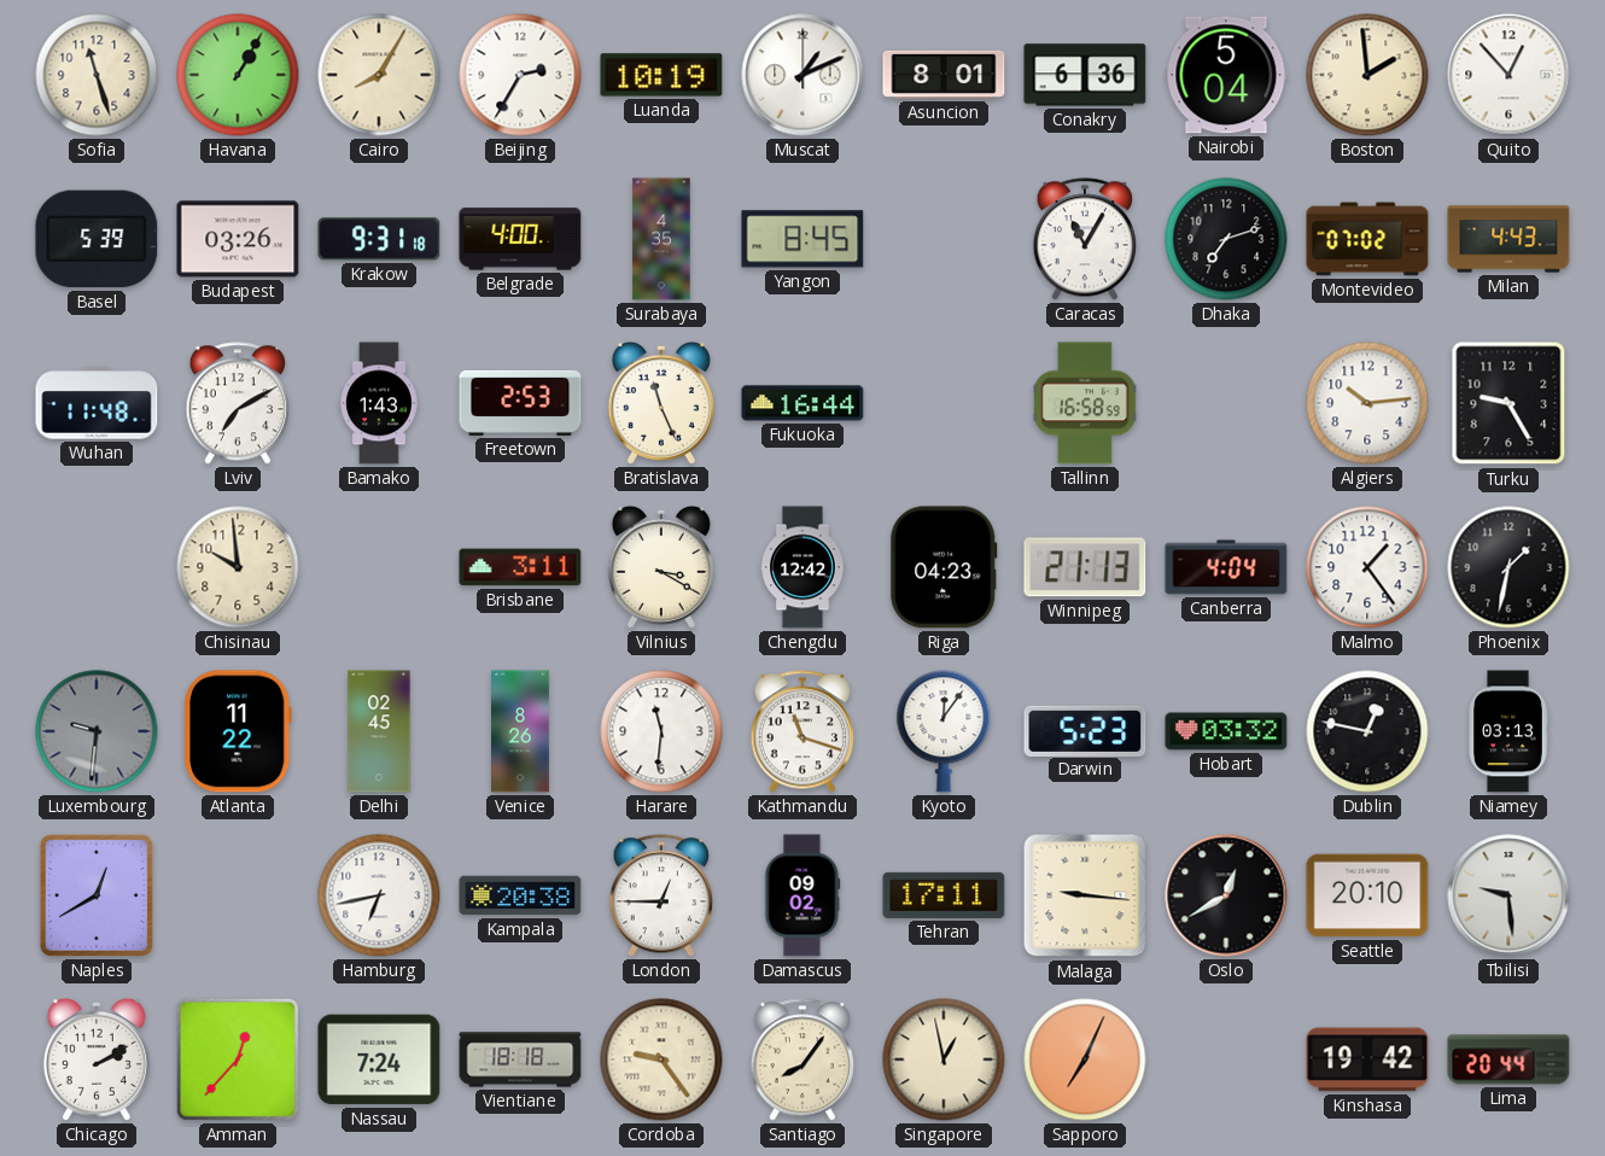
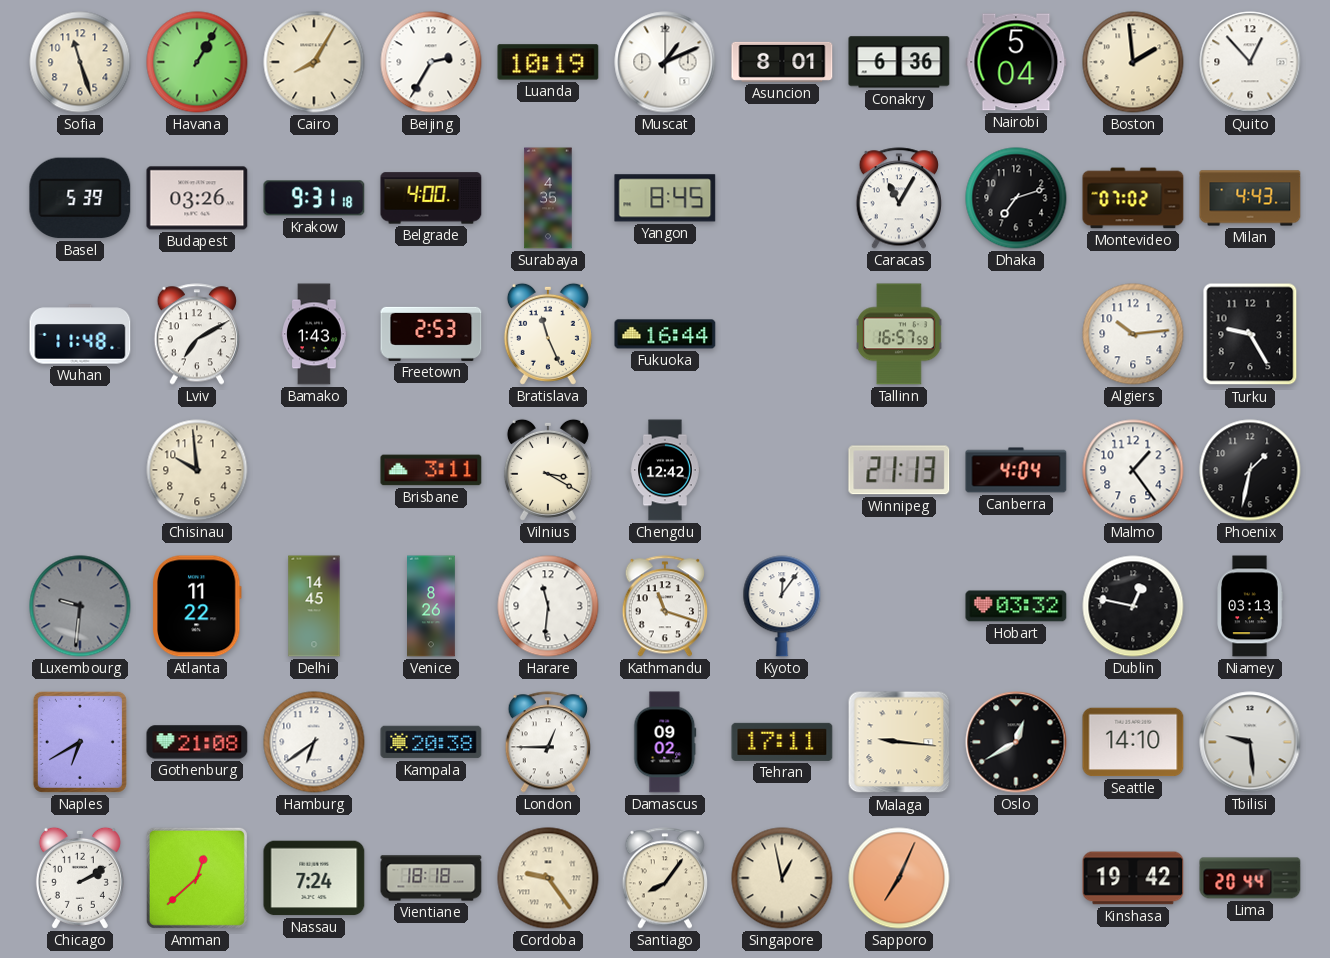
Tallinn: 16:58 -> 16:57 (900, 334)
Riga: 04:23 -> none (944, 567)
Delhi: 02:45 -> 14:45 (314, 606)
Darwin: 5:23 -> none (1085, 730)
Naples: 12:40 -> 6:40 (80, 742)
Gothenburg: none -> 21:08 (197, 742)
Hamburg: 6:43 -> 6:39 (314, 742)
Seattle: 20:10 -> 14:10 (1133, 742)
Amman: 12:37 -> 12:38 (197, 878)
